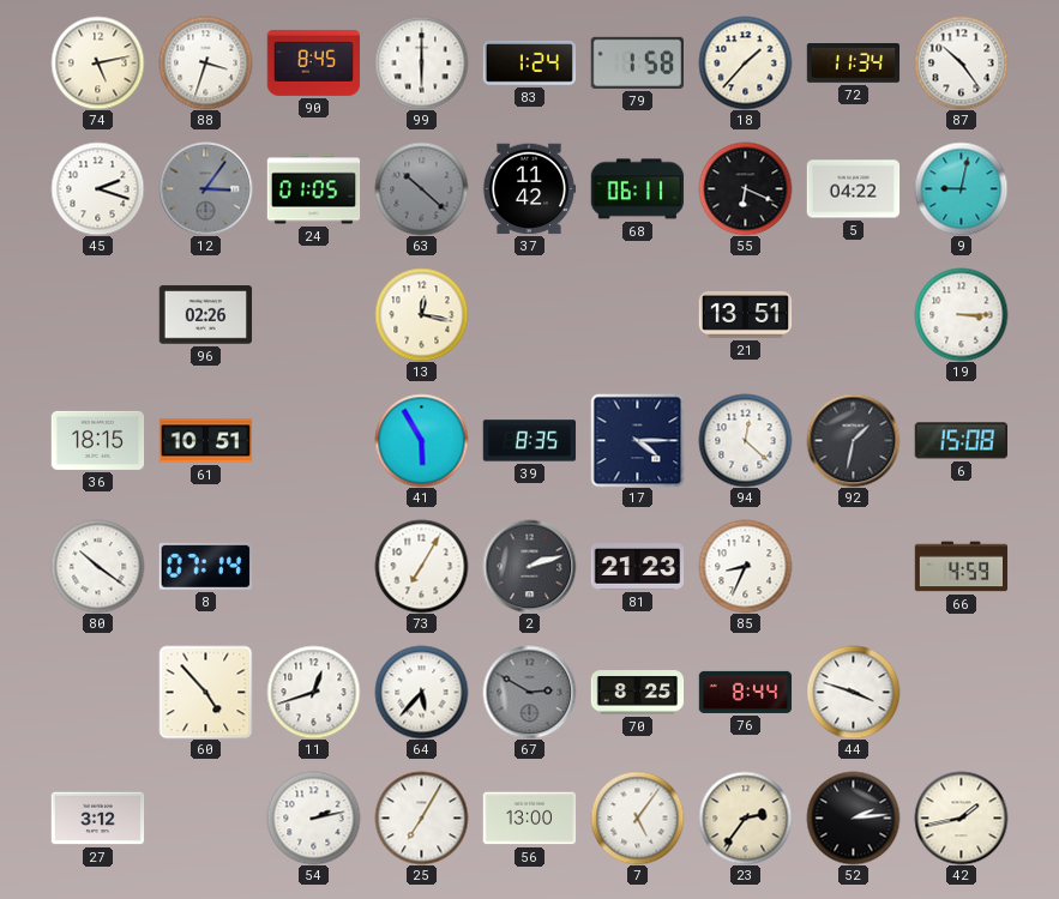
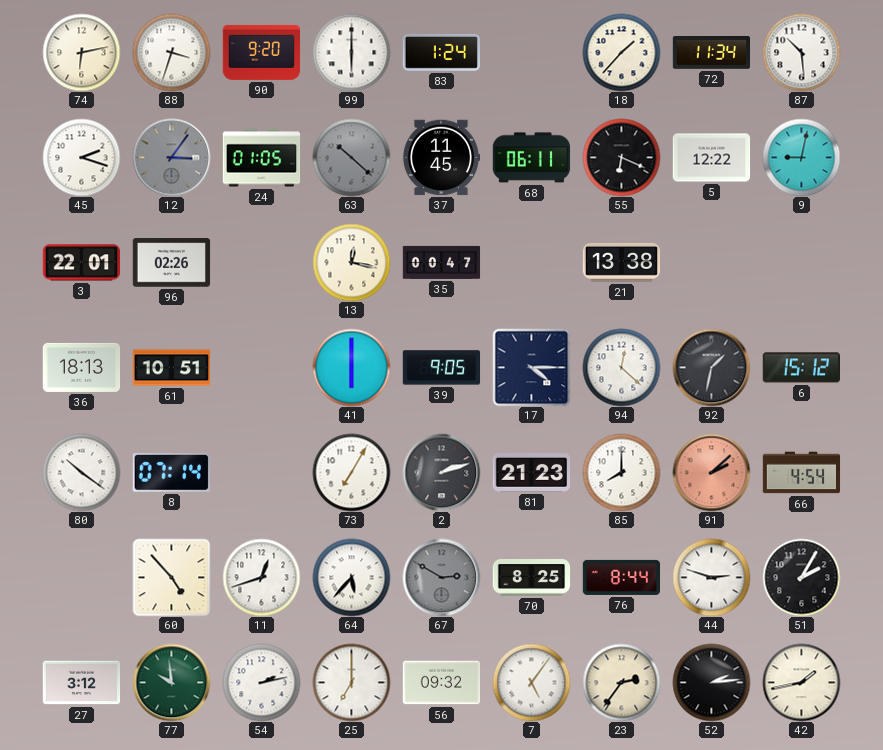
74: 5:13 -> 6:13 (81, 52)
90: 8:45 -> 9:20 (261, 52)
79: 1:58 -> none (637, 62)
87: 10:24 -> 10:29 (801, 52)
37: 11:42 -> 11:45 (441, 158)
5: 04:22 -> 12:22 (711, 158)
3: none -> 22:01 (81, 263)
35: none -> 00:47 (441, 262)
21: 13:51 -> 13:38 (621, 262)
19: 3:15 -> none (961, 314)
36: 18:15 -> 18:13 (81, 367)
41: 5:55 -> 6:00 (351, 367)
39: 8:35 -> 9:05 (441, 368)
6: 15:08 -> 15:12 (801, 368)
85: 8:34 -> 8:00 (621, 472)
91: none -> 2:08 (711, 472)
66: 4:59 -> 4:54 (801, 473)
44: 3:48 -> 2:48 (711, 577)
51: none -> 2:05 (801, 577)
77: none -> 9:59 (171, 682)
25: 7:05 -> 7:00 (351, 682)
56: 13:00 -> 09:32 (441, 683)
